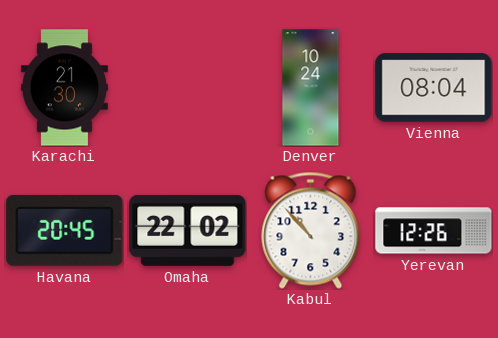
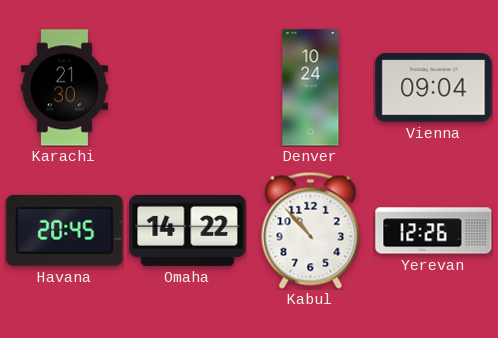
Vienna: 08:04 -> 09:04 (434, 88)
Omaha: 22:02 -> 14:22 (188, 230)
